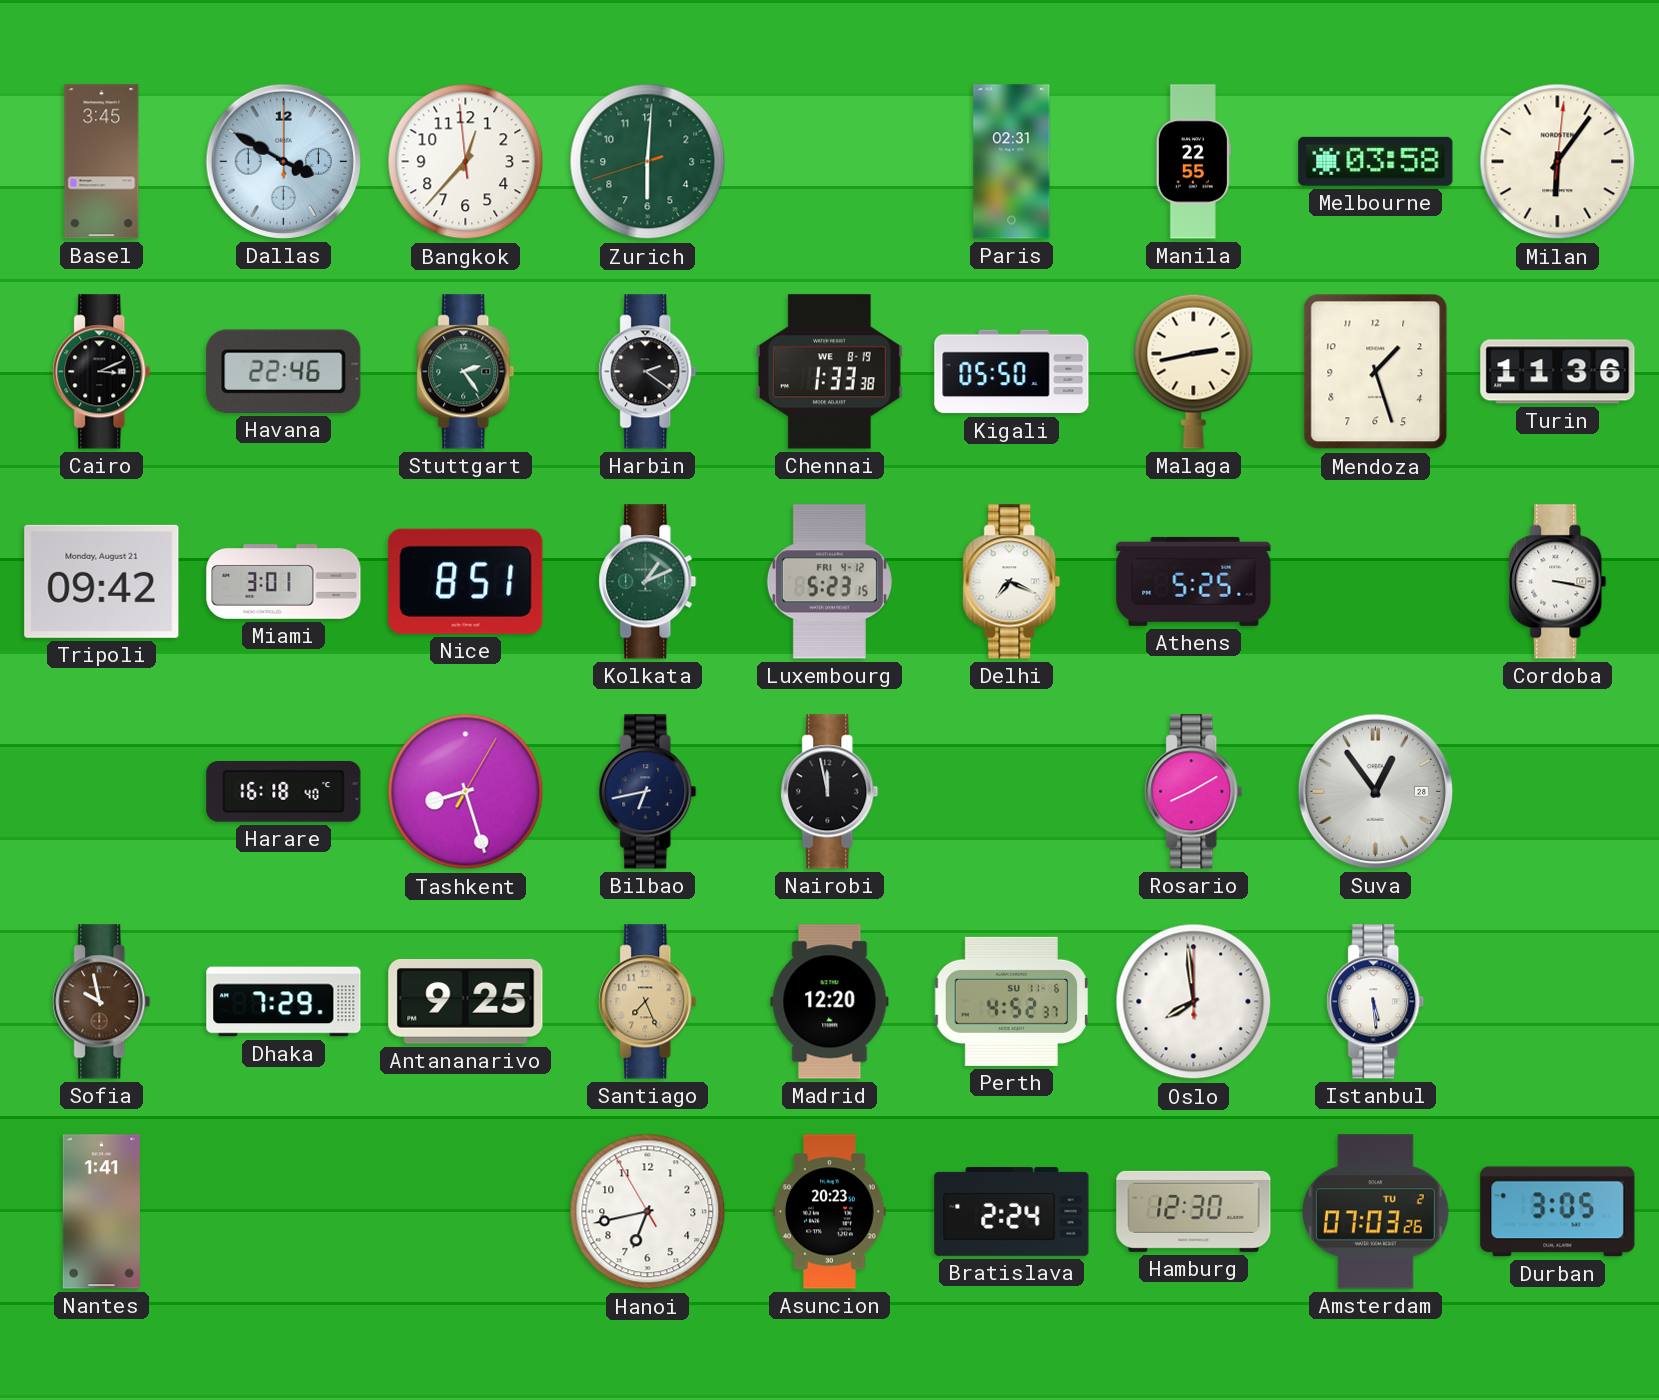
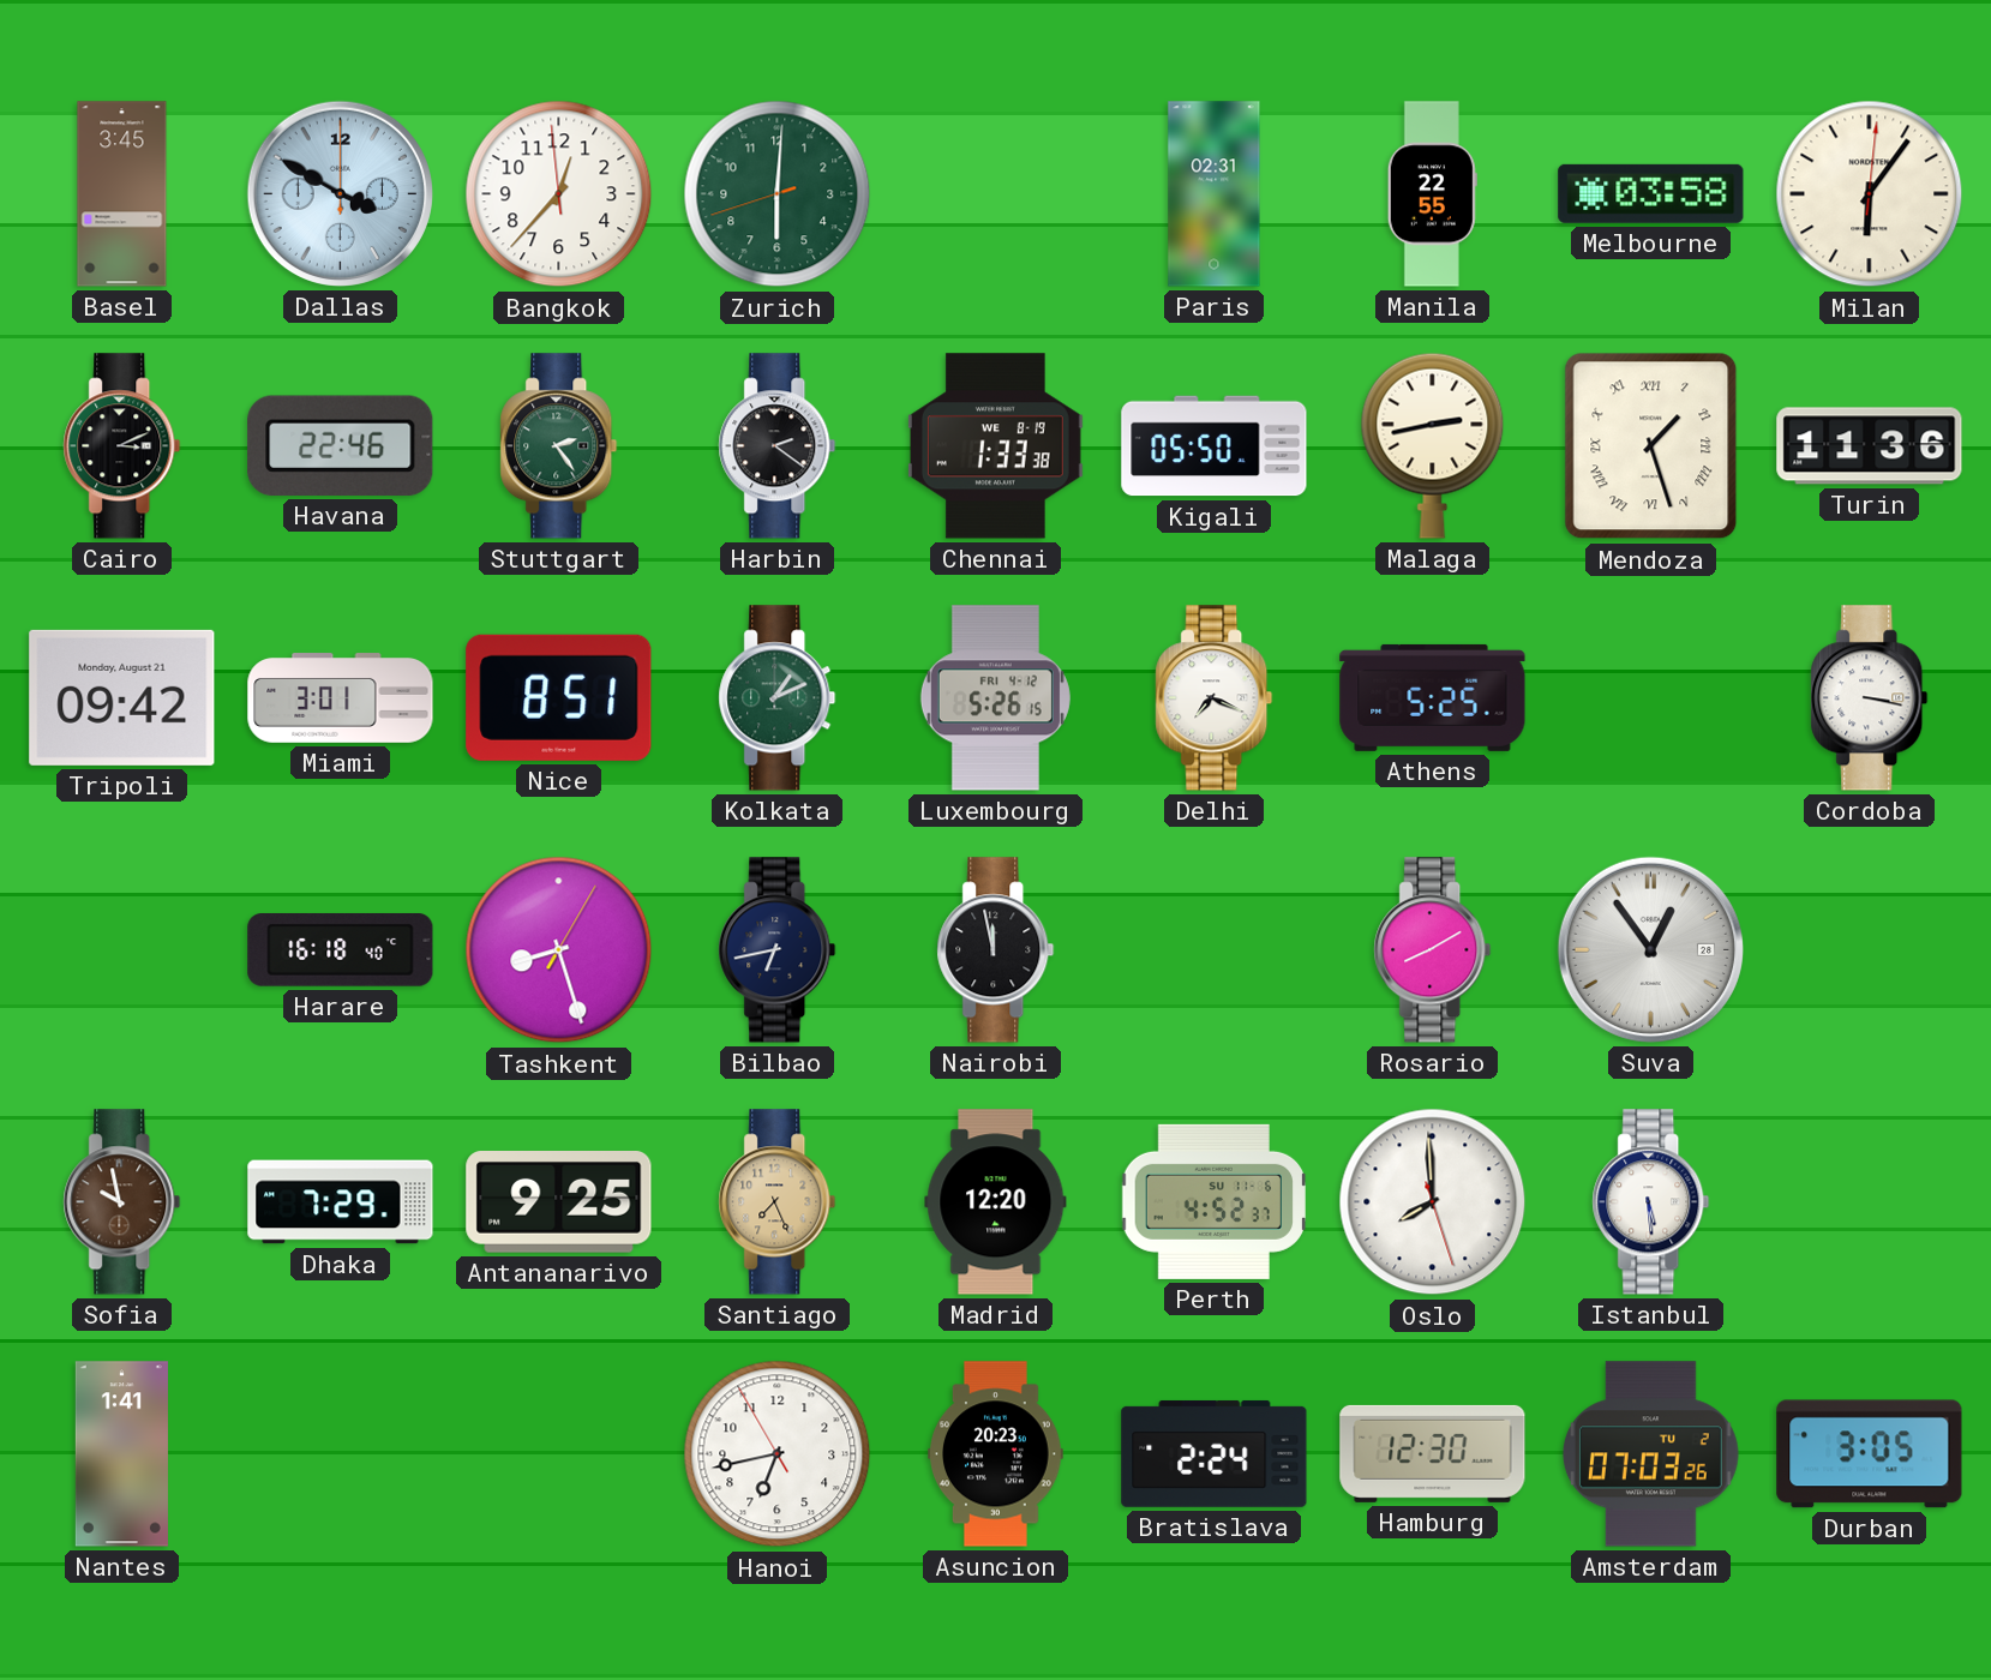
Mendoza numerals: Arabic -> Roman (1651, 446)
Luxembourg: 5:23 -> 5:26 (995, 698)
Oslo: 7:59:00 -> 7:59:27 (1433, 1202)
